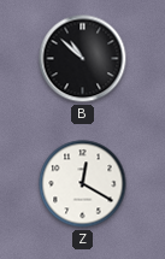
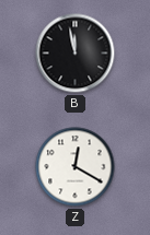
B: 10:52 -> 11:58 (76, 54)
